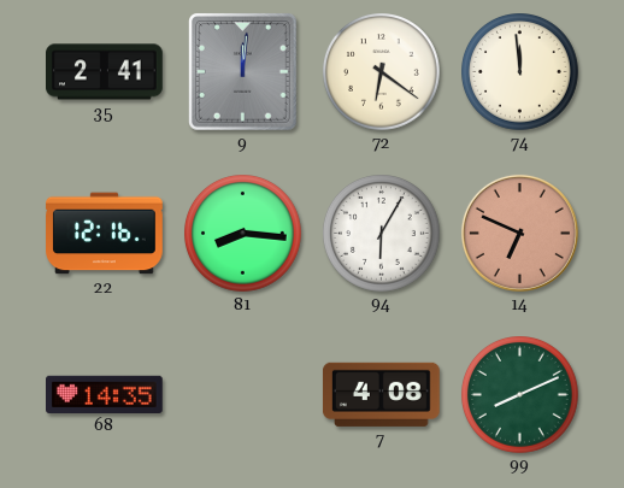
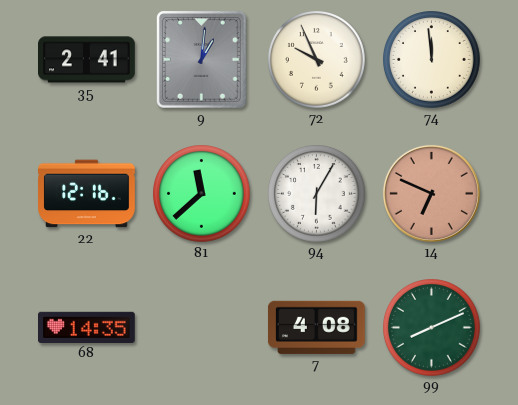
9: 12:01 -> 1:01 (202, 60)
72: 6:21 -> 9:56 (317, 60)
81: 8:16 -> 11:38 (202, 194)
